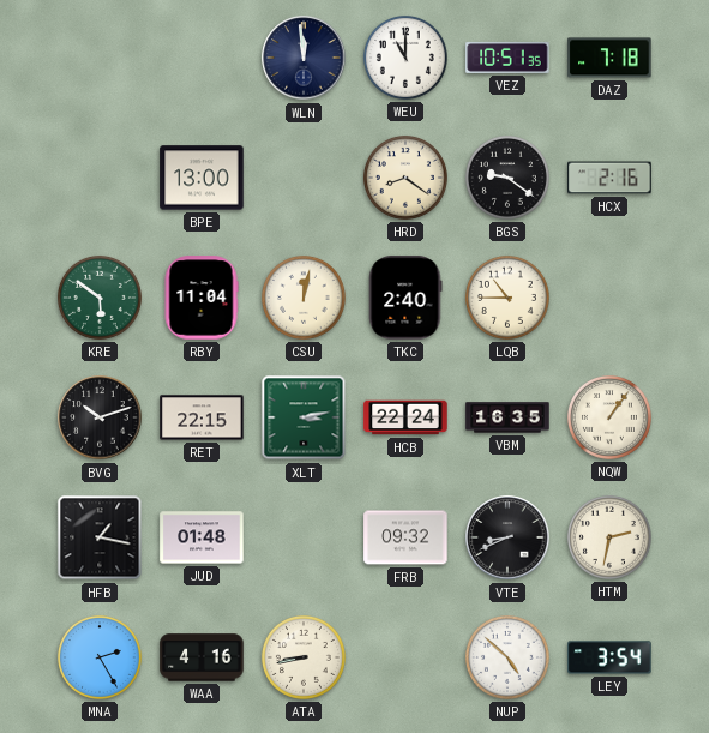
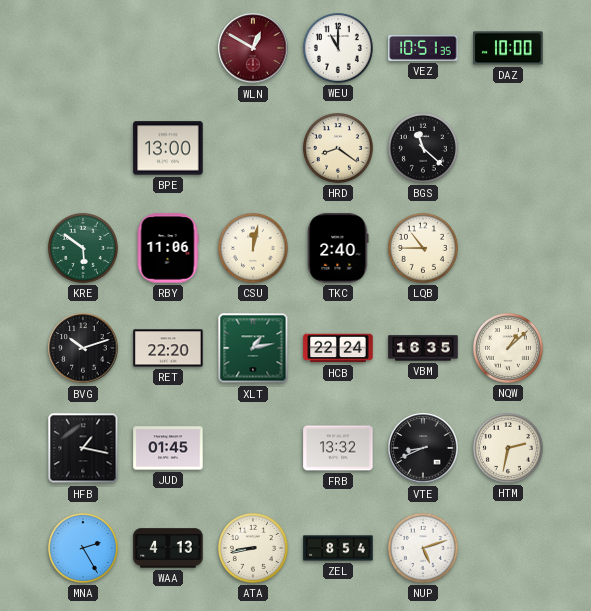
WLN: 11:59 -> 12:50 (253, 48)
WLN dial: navy -> burgundy (253, 48)
DAZ: 7:18 -> 10:00 (508, 48)
BGS: 9:21 -> 11:22 (423, 148)
HCX: 2:16 -> none (609, 178)
RBY: 11:04 -> 11:06 (168, 248)
RET: 22:15 -> 22:20 (168, 348)
XLT: 3:13 -> 1:13 (253, 348)
NQW: 1:06 -> 1:08 (508, 348)
JUD: 01:48 -> 01:45 (168, 448)
FRB: 09:32 -> 13:32 (338, 448)
WAA: 4:16 -> 4:13 (168, 548)
ZEL: none -> 8:54 (338, 548)
NUP: 4:52 -> 5:12 (423, 548)
LEY: 3:54 -> none (609, 657)
